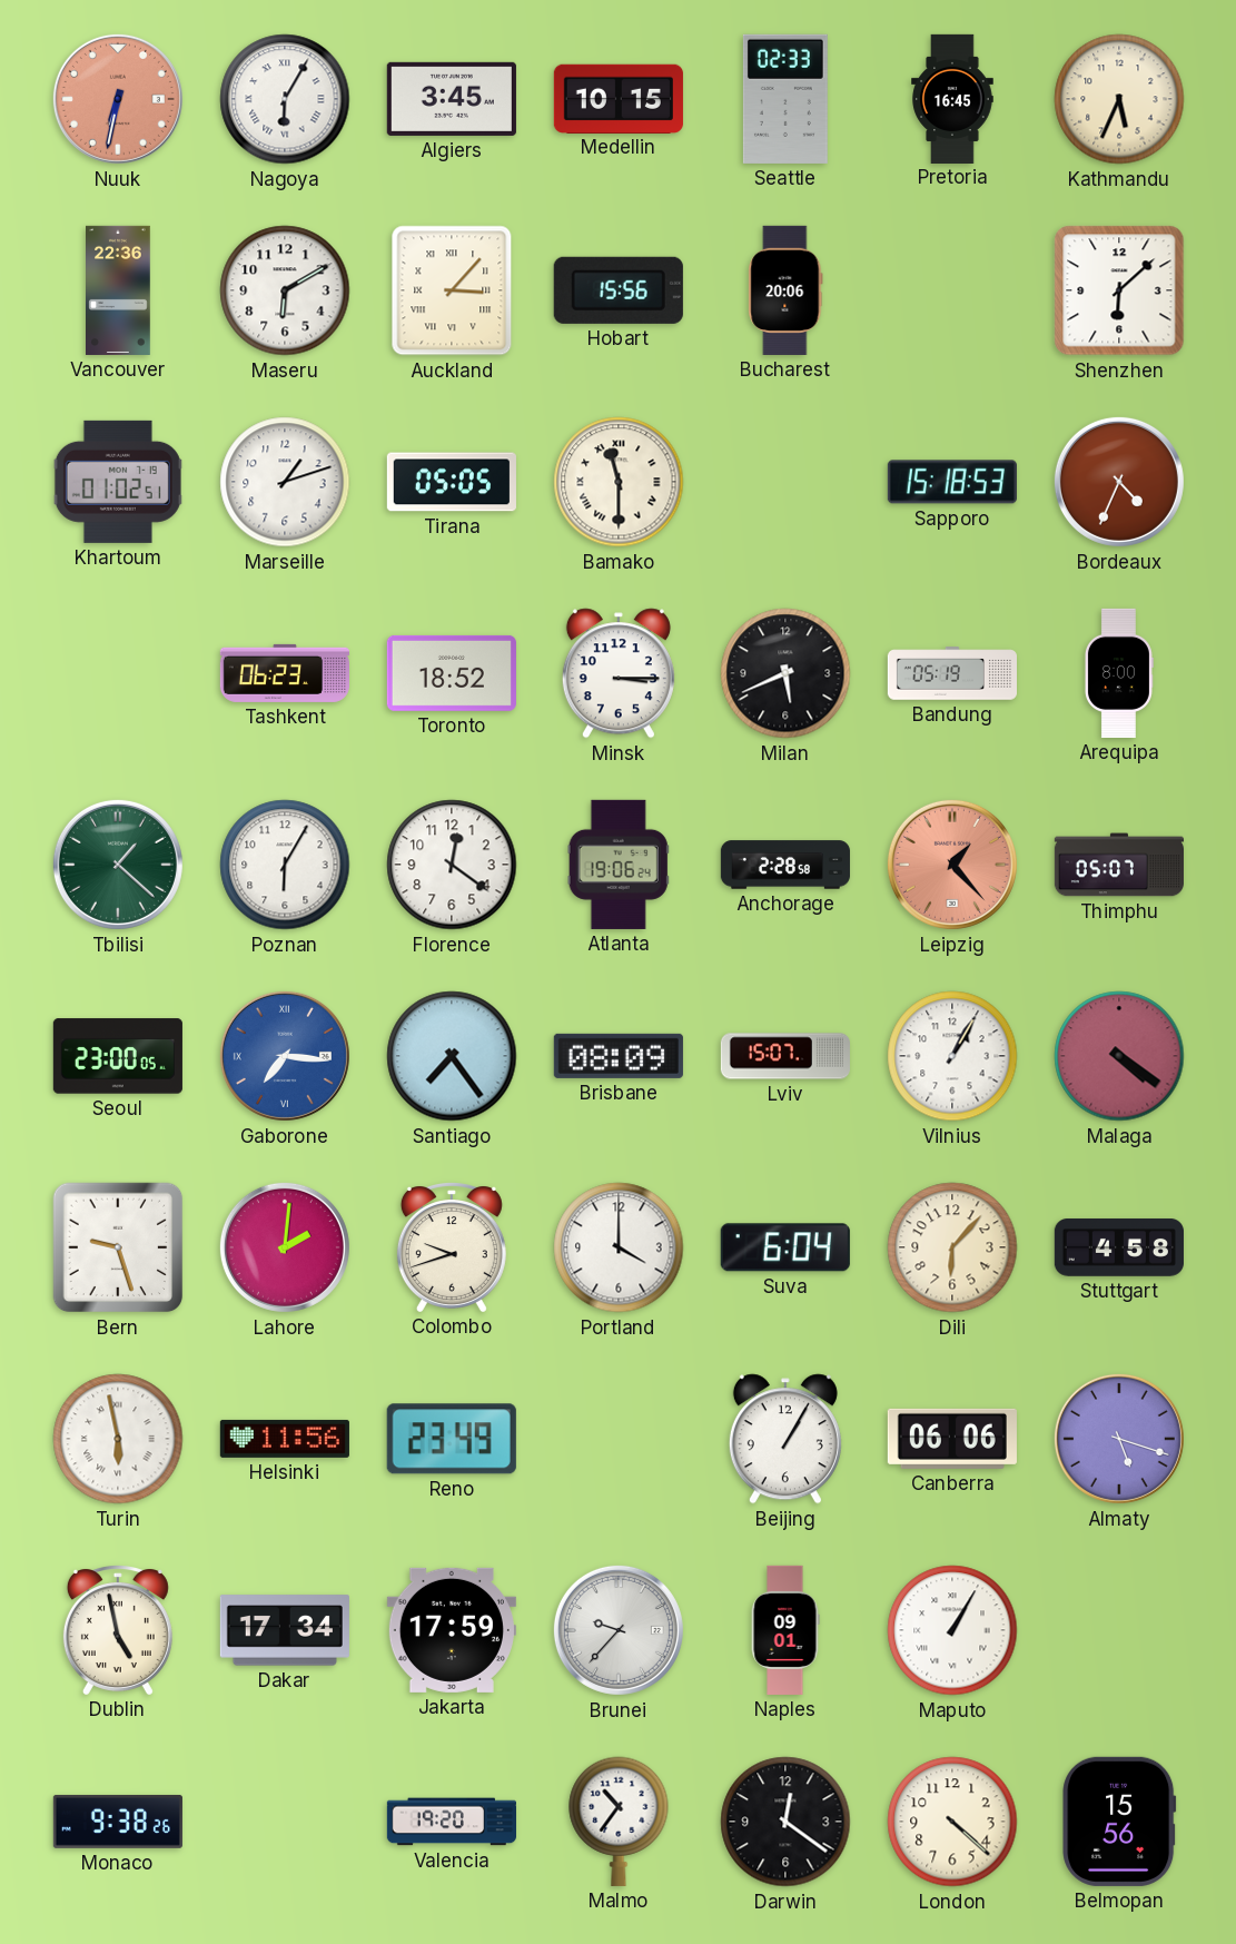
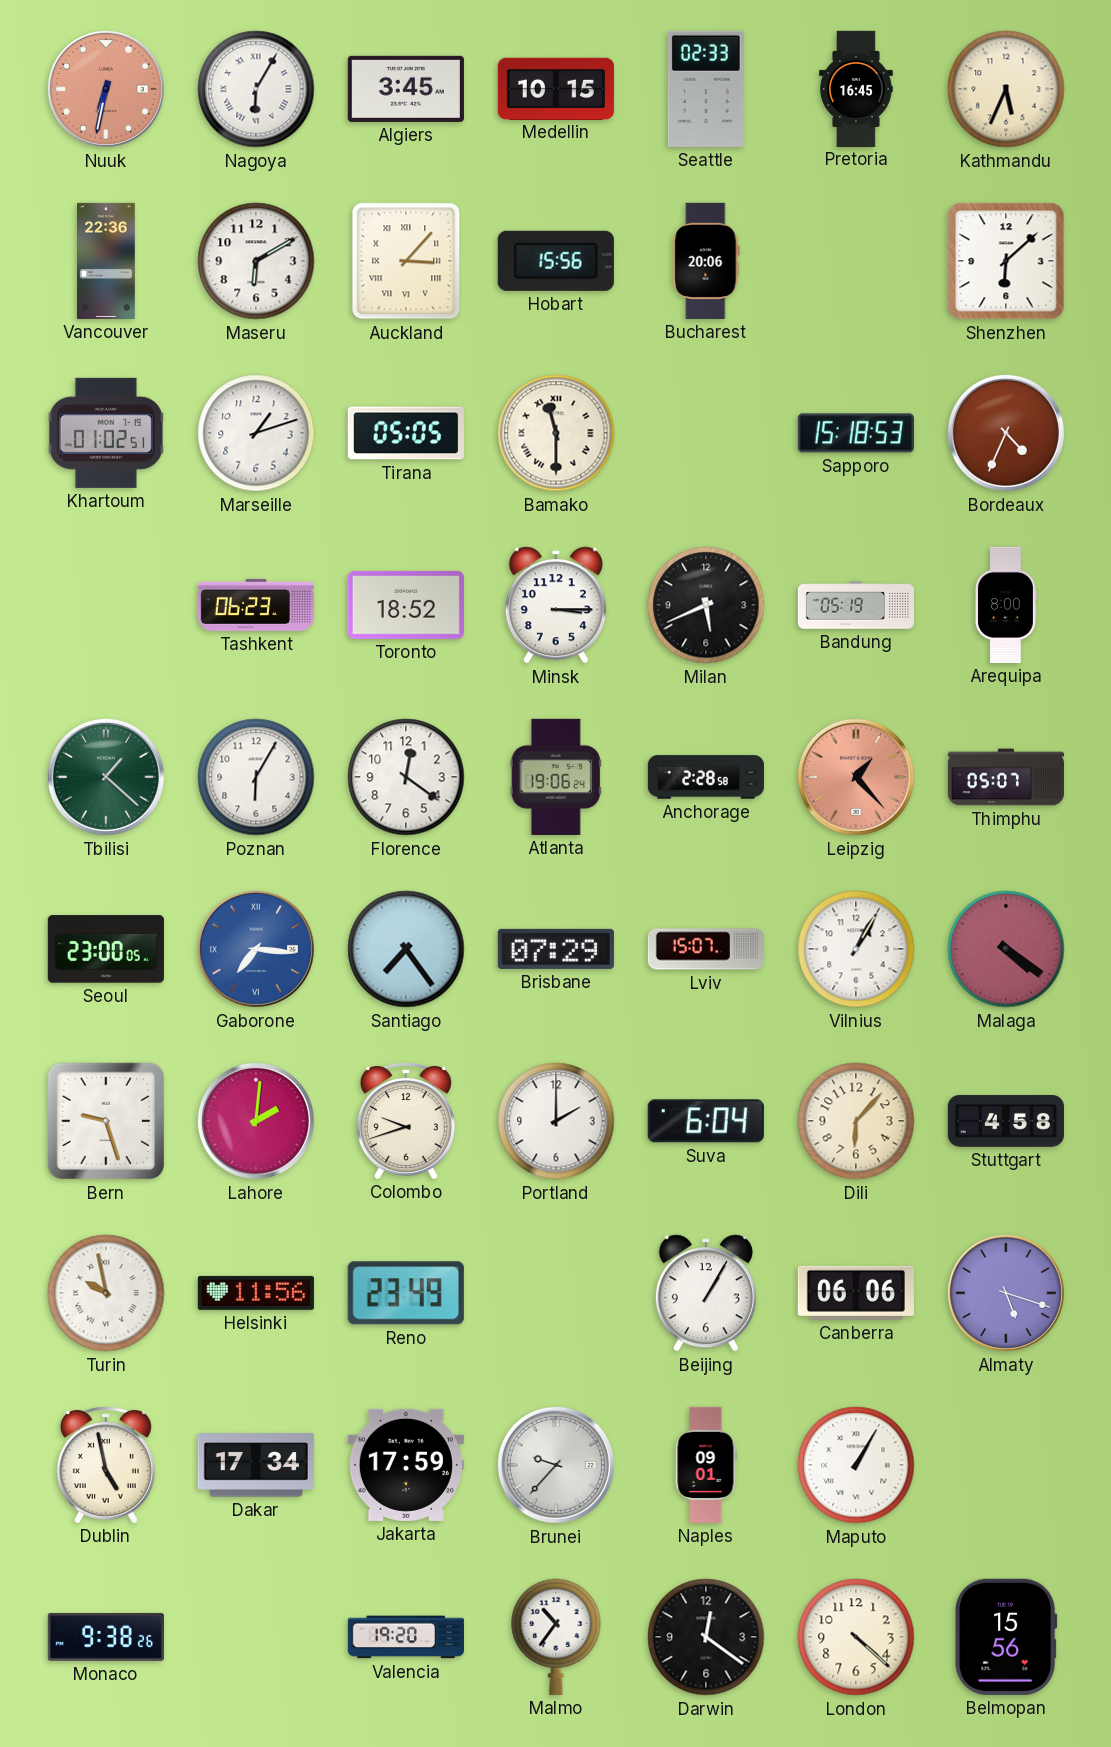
Brisbane: 08:09 -> 07:29 (556, 949)
Portland: 4:00 -> 2:00 (556, 1121)
Turin: 5:58 -> 9:58 (106, 1293)
